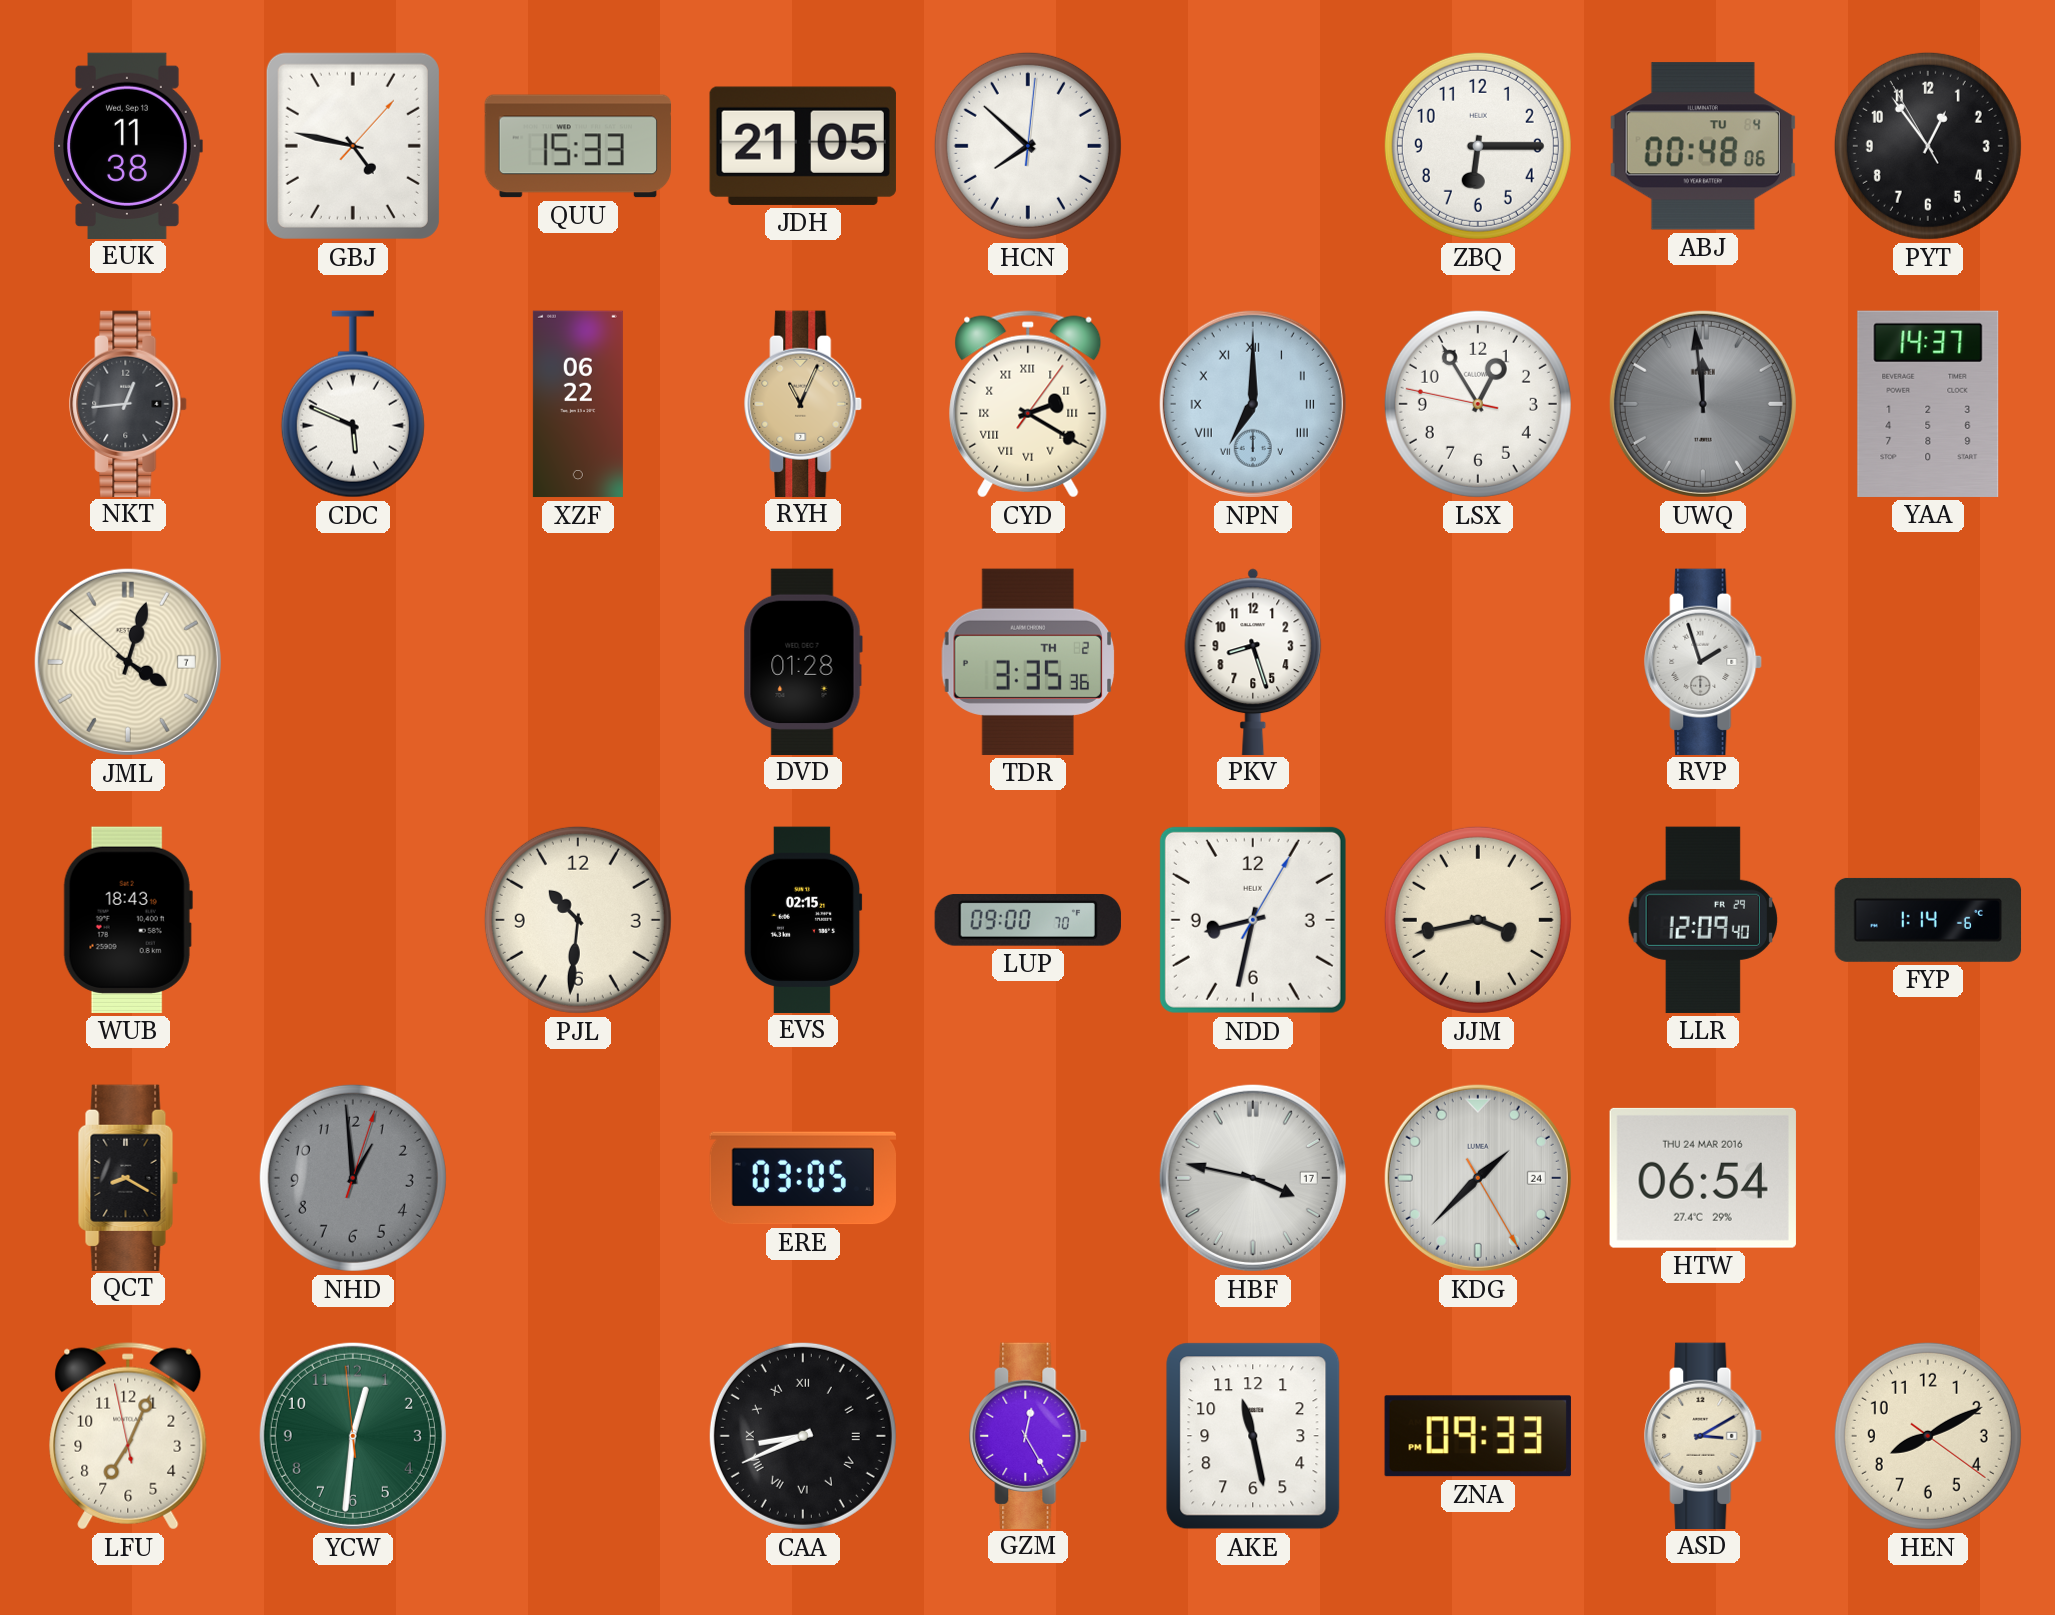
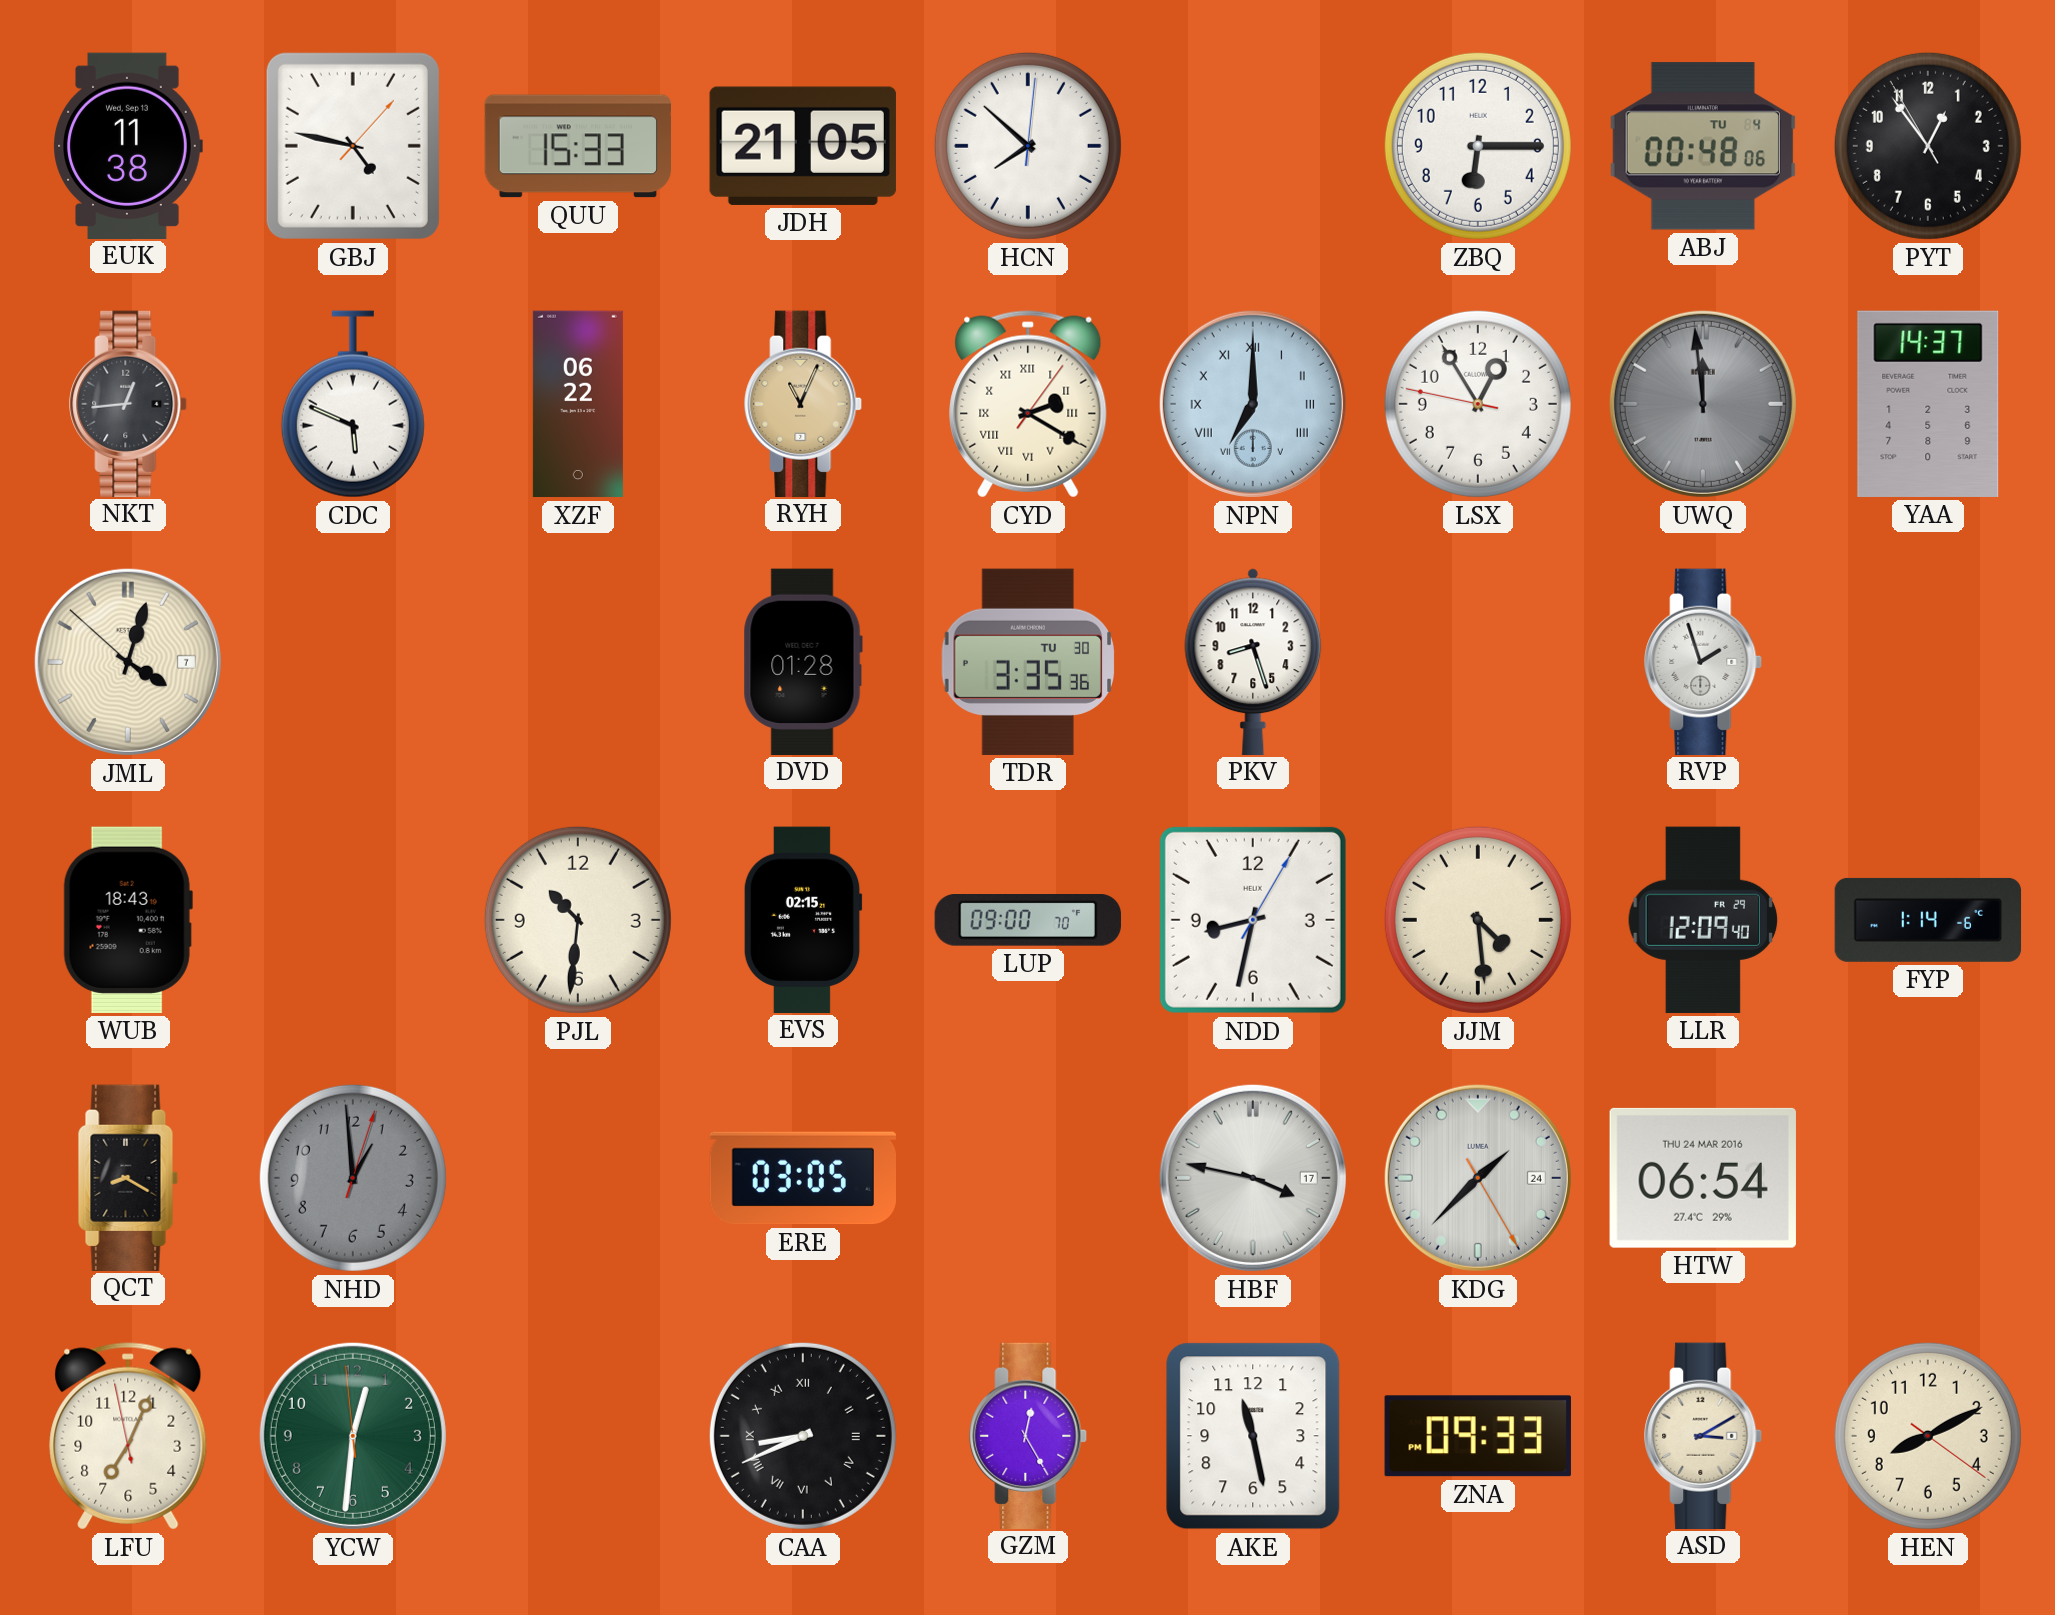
TDR date: TH 2 -> TU 30 (1028, 662)
JJM: 3:43 -> 4:29 (1478, 920)
